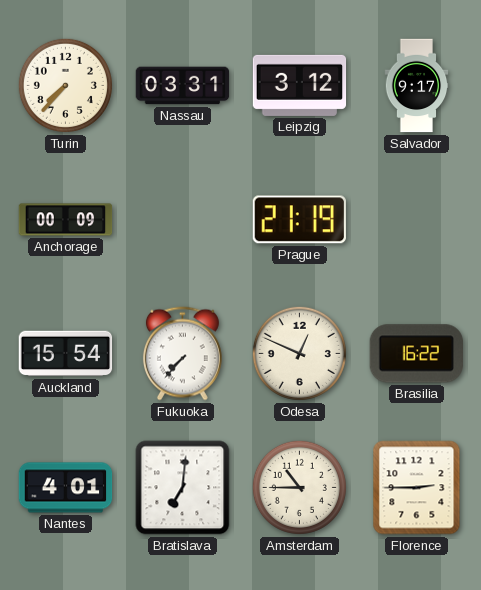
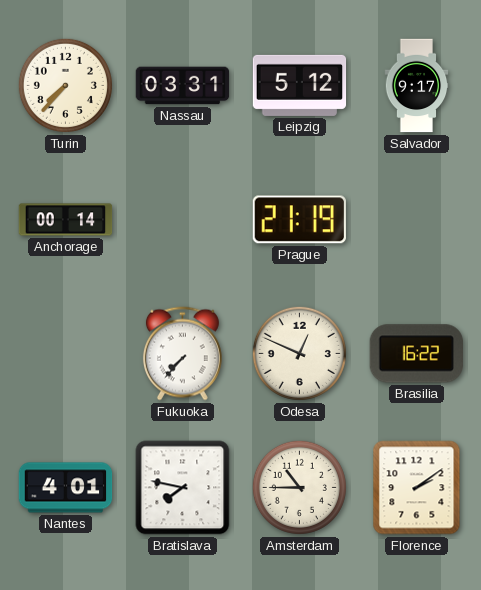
Leipzig: 3:12 -> 5:12 (300, 85)
Anchorage: 00:09 -> 00:14 (66, 220)
Auckland: 15:54 -> none (66, 354)
Bratislava: 7:01 -> 7:47 (183, 488)
Florence: 2:45 -> 2:09 (417, 488)
